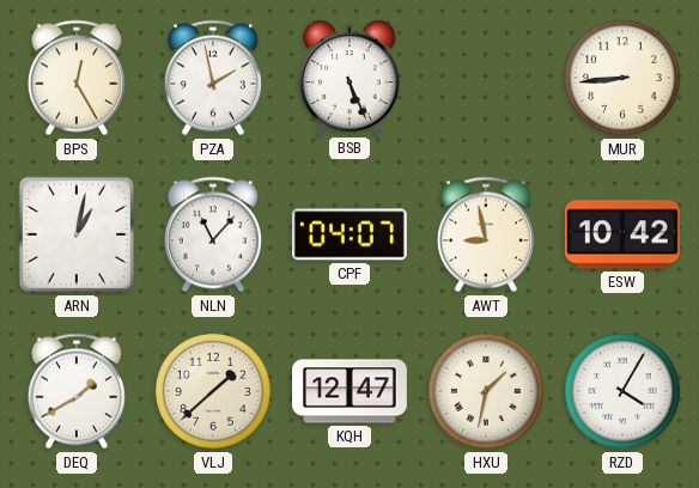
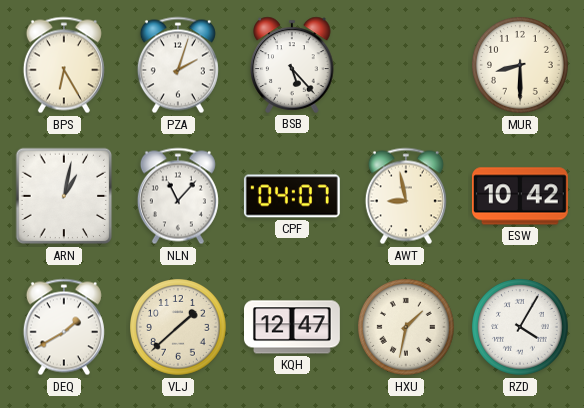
BPS: 12:25 -> 6:25 (64, 65)
PZA: 1:58 -> 2:03 (178, 65)
BSB: 5:26 -> 5:23 (292, 65)
MUR: 8:44 -> 8:30 (521, 66)
